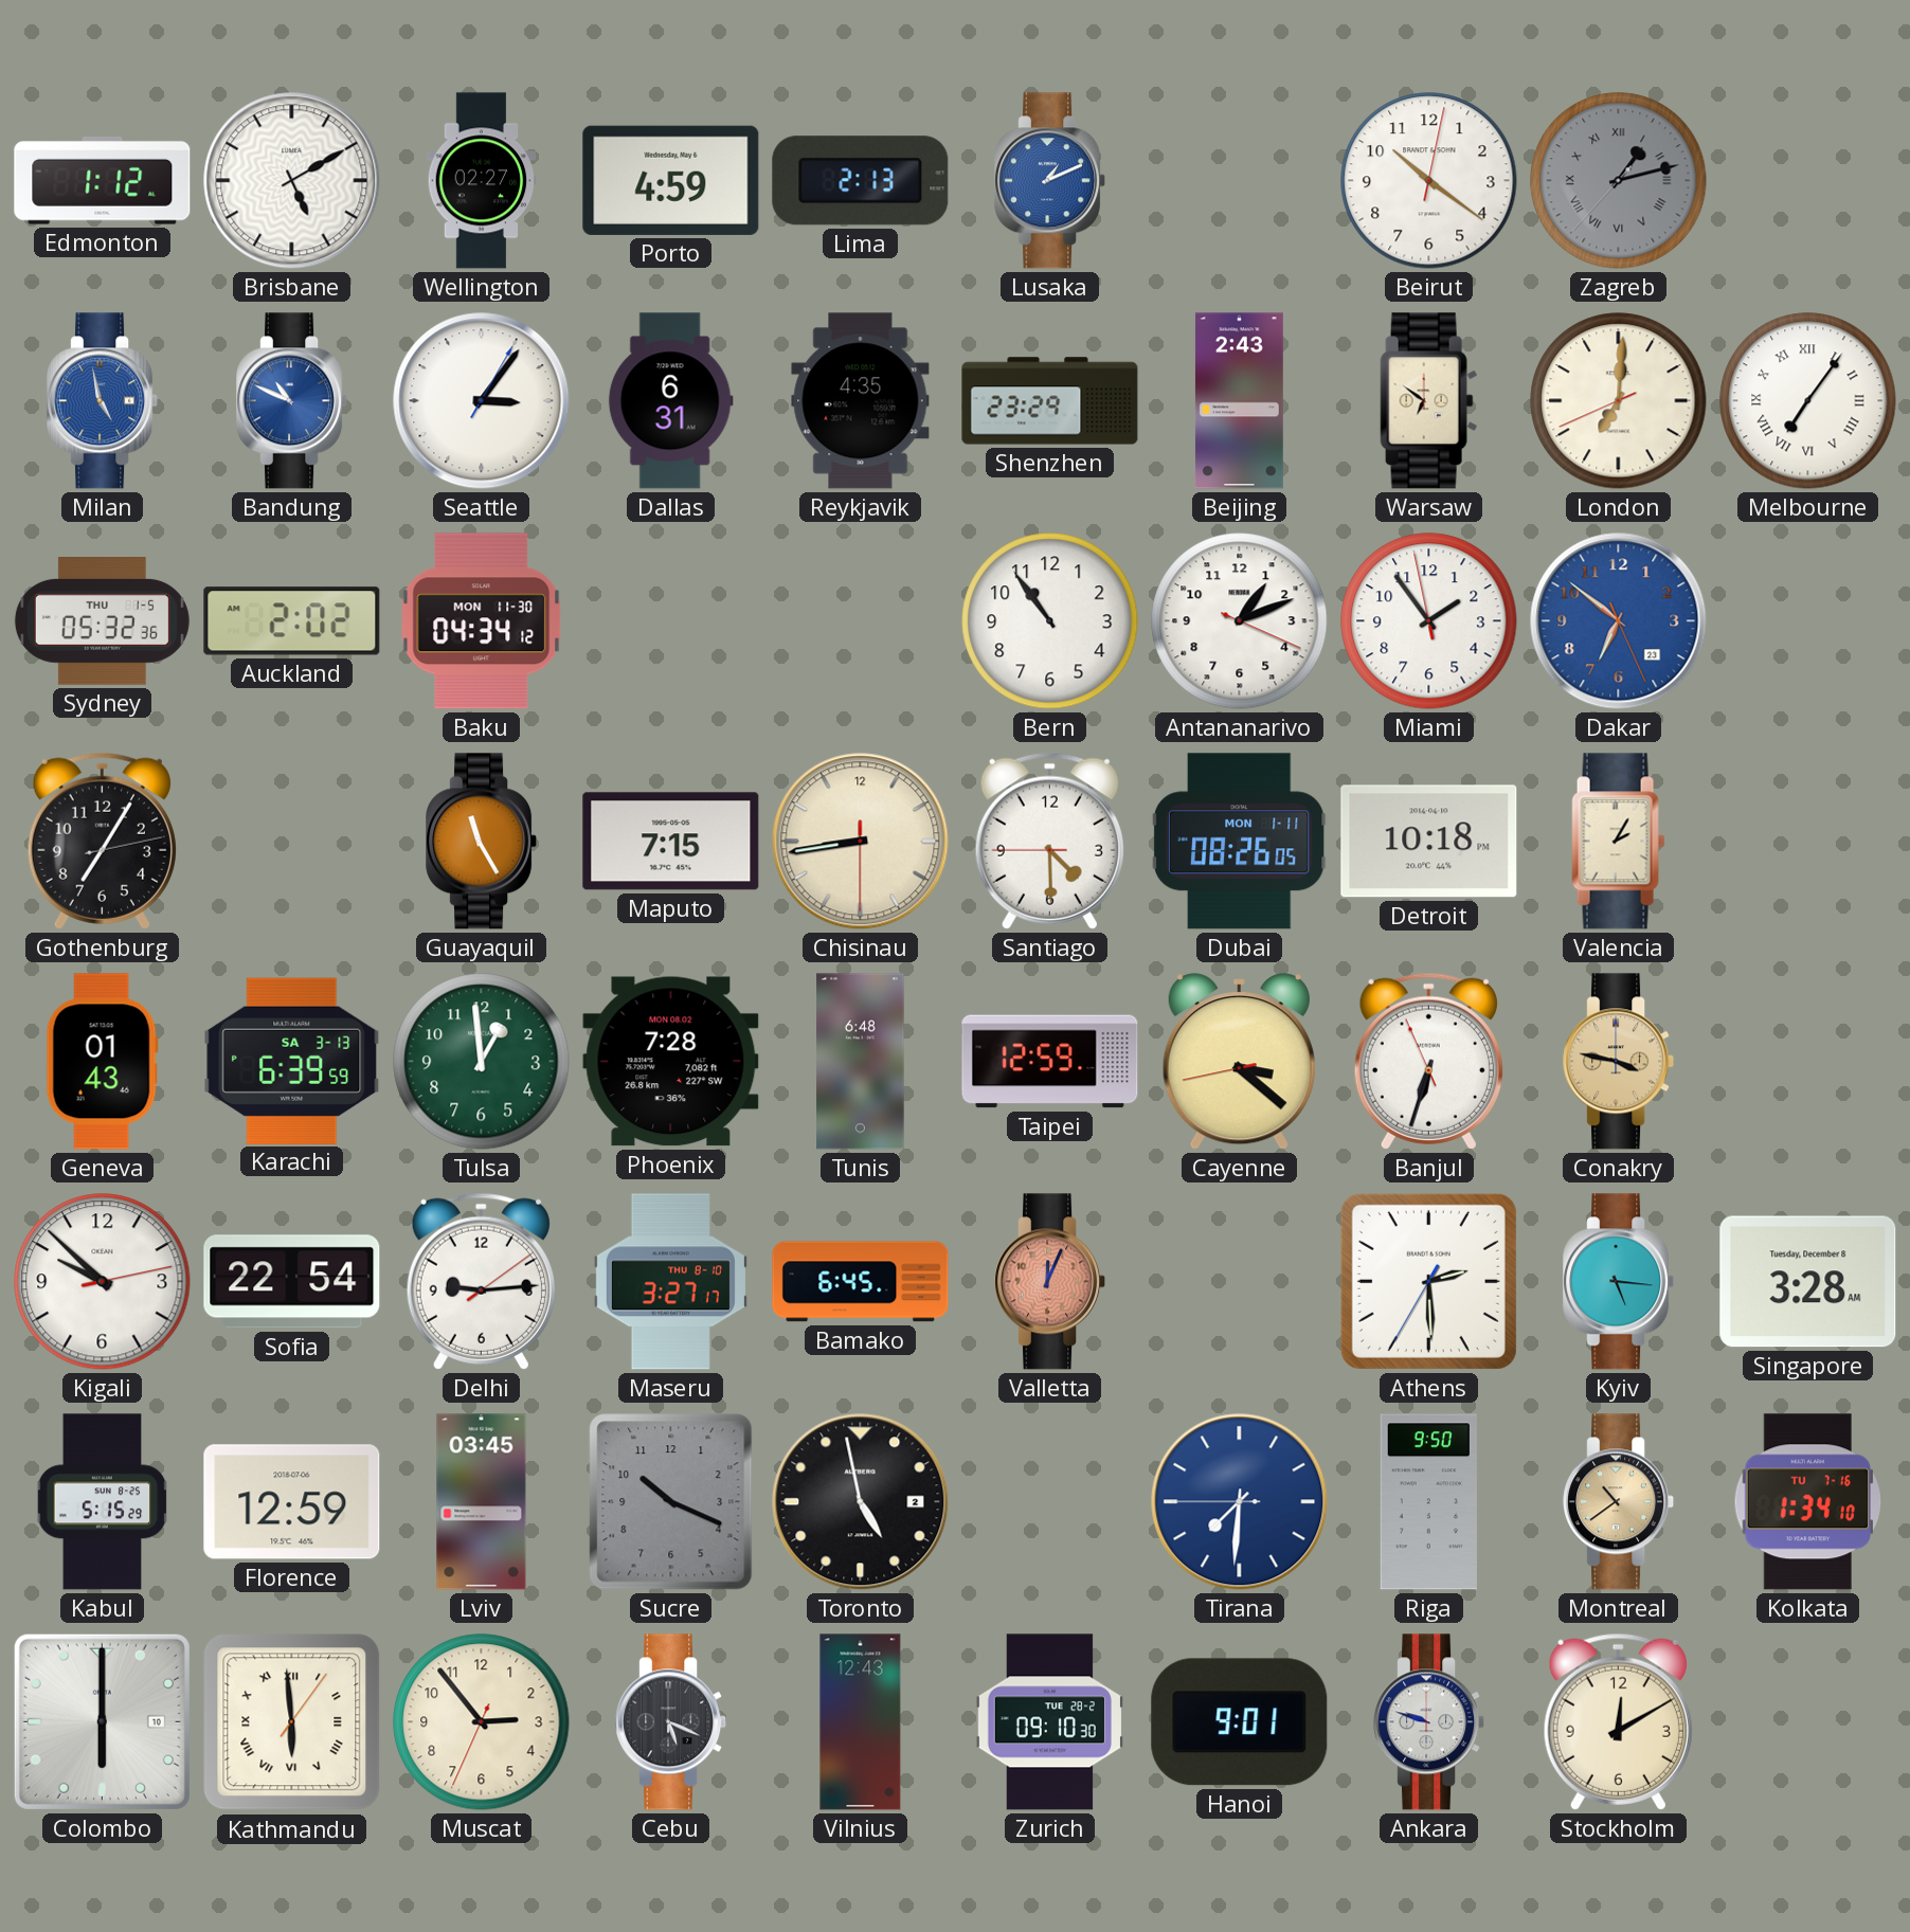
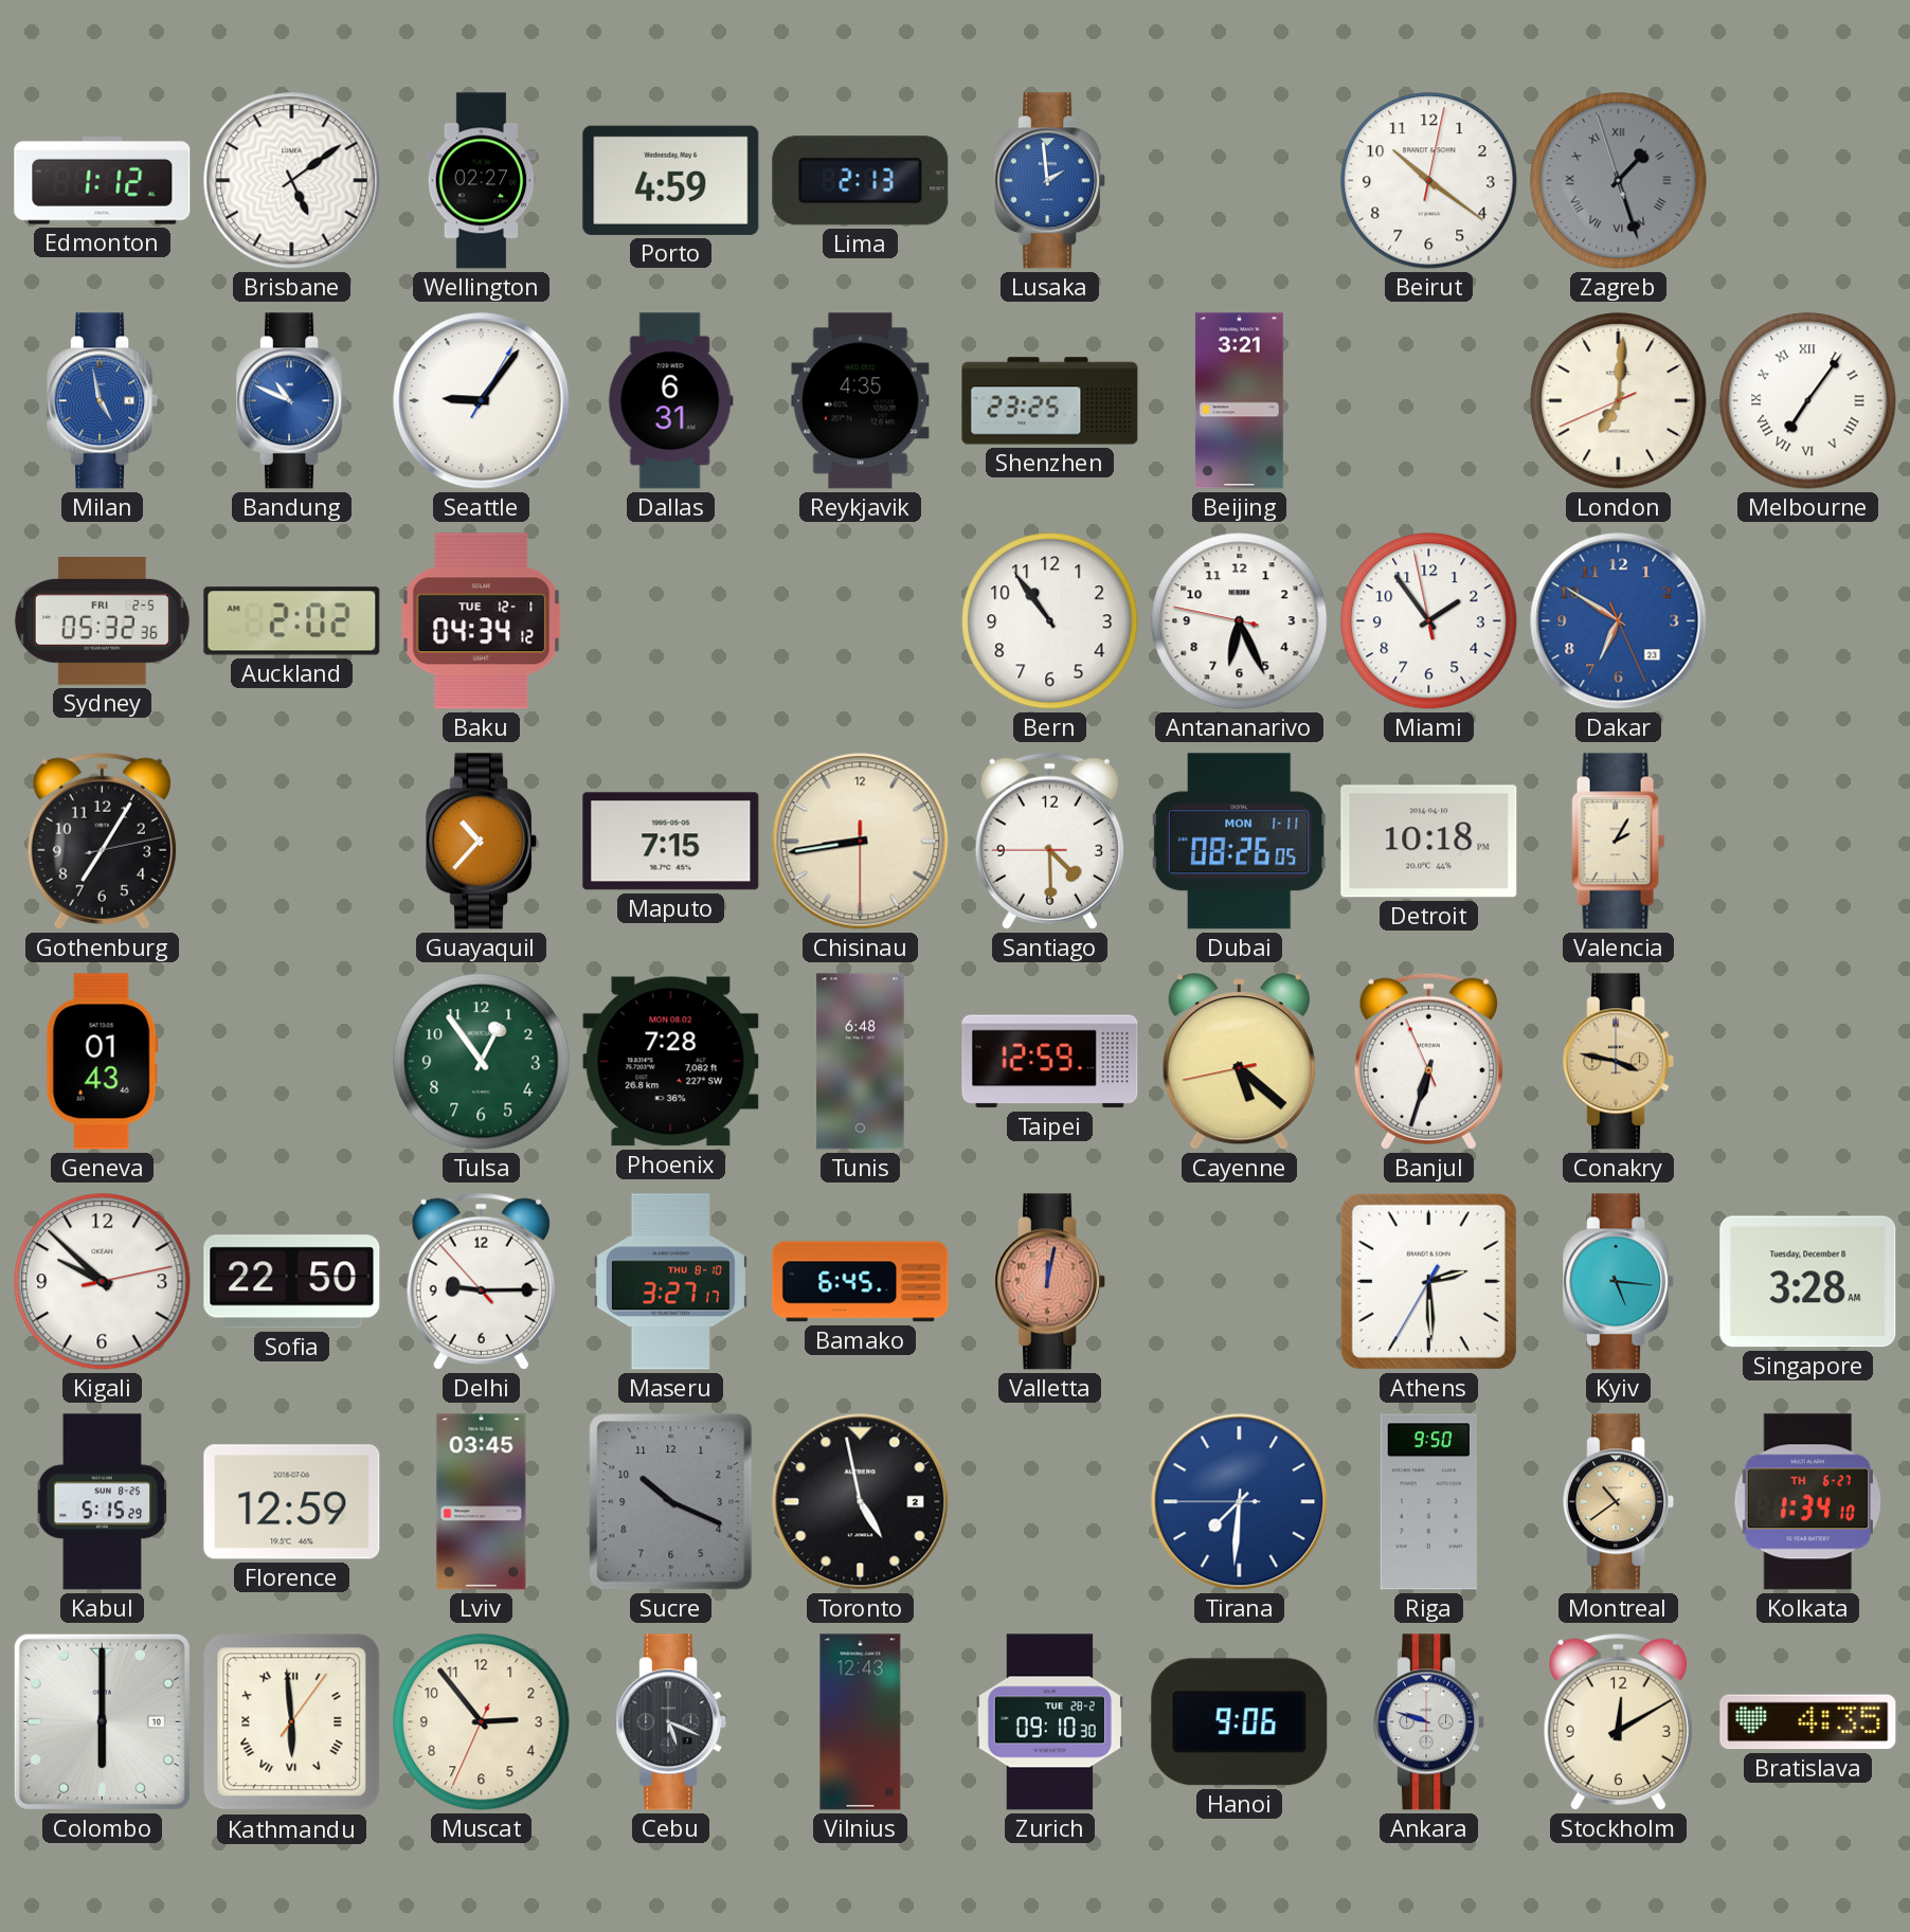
Brisbane: 5:10 -> 5:09 (292, 181)
Lusaka: 1:11 -> 1:59 (1050, 181)
Zagreb: 1:12 -> 1:26 (1619, 181)
Seattle: 3:06 -> 9:06 (482, 401)
Shenzhen: 23:29 -> 23:25 (1050, 401)
Beijing: 2:43 -> 3:21 (1239, 401)
Warsaw: 6:51 -> none (1429, 401)
Sydney date: THU 1-5 -> FRI 2-5 (102, 621)
Baku date: MON 11-30 -> TUE 12-1 (482, 621)
Antananarivo: 1:11 -> 6:25 (1240, 621)
Dakar: 6:51 -> 6:50 (1619, 621)
Guayaquil: 11:25 -> 10:37 (482, 842)
Karachi: 6:39 -> none (292, 1061)
Tulsa: 12:59 -> 12:54 (482, 1062)
Cayenne: 3:21 -> 5:21 (1239, 1062)
Sofia: 22:54 -> 22:50 (292, 1282)
Delhi: 9:14:09 -> 9:14:53 (481, 1281)
Valletta: 12:04 -> 12:02 (1050, 1282)
Kolkata date: TU 7-16 -> TH 6-27 (1808, 1502)
Hanoi: 9:01 -> 9:06 (1240, 1722)
Bratislava: none -> 4:35 (1808, 1722)
